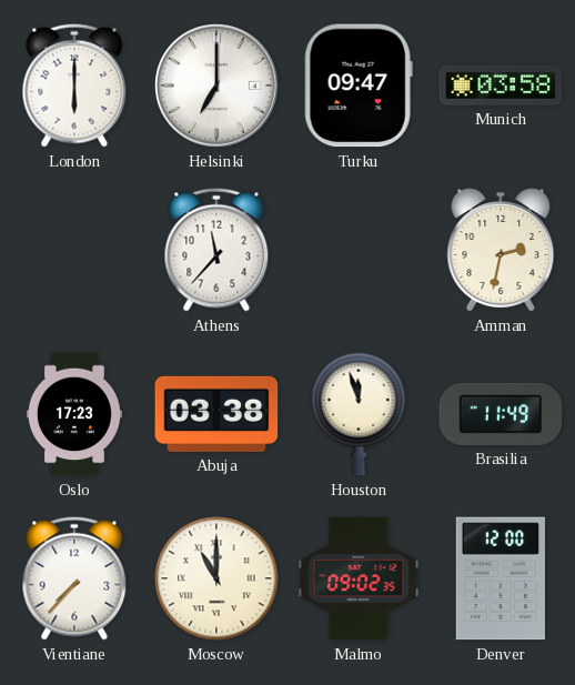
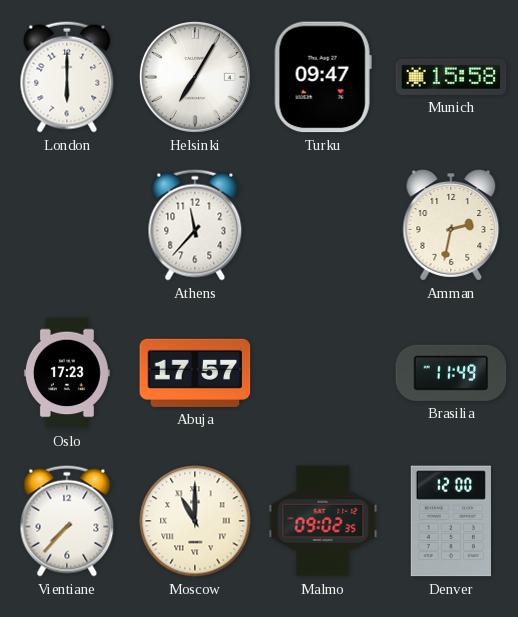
Helsinki: 7:00 -> 7:05 (195, 77)
Munich: 03:58 -> 15:58 (451, 77)
Abuja: 03:38 -> 17:57 (195, 373)
Houston: 11:57 -> none (359, 414)
